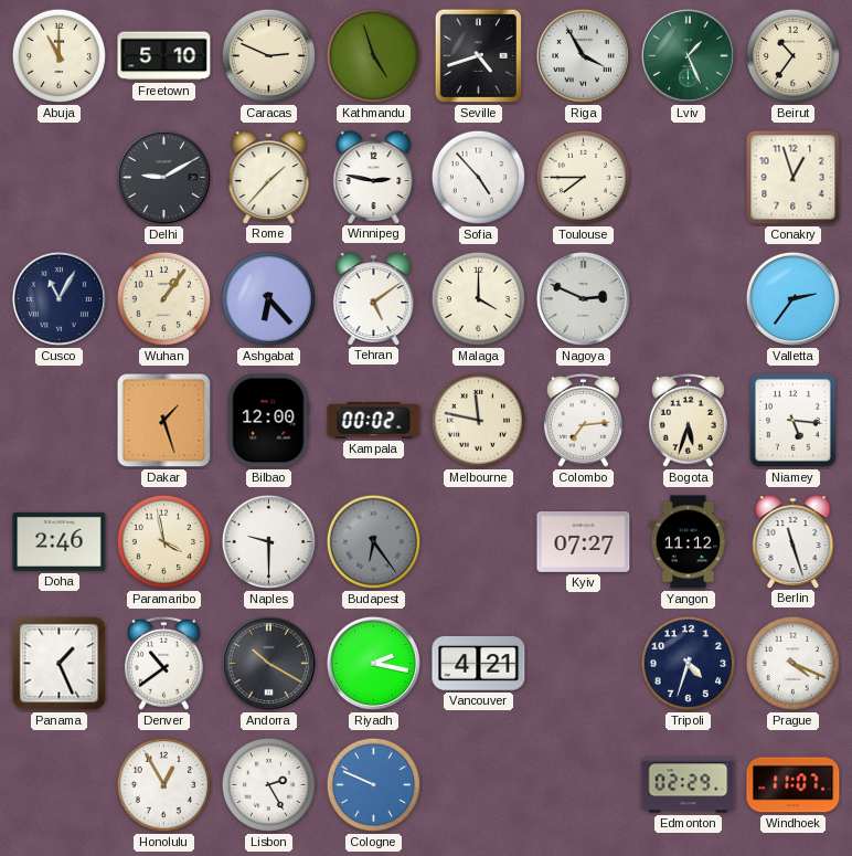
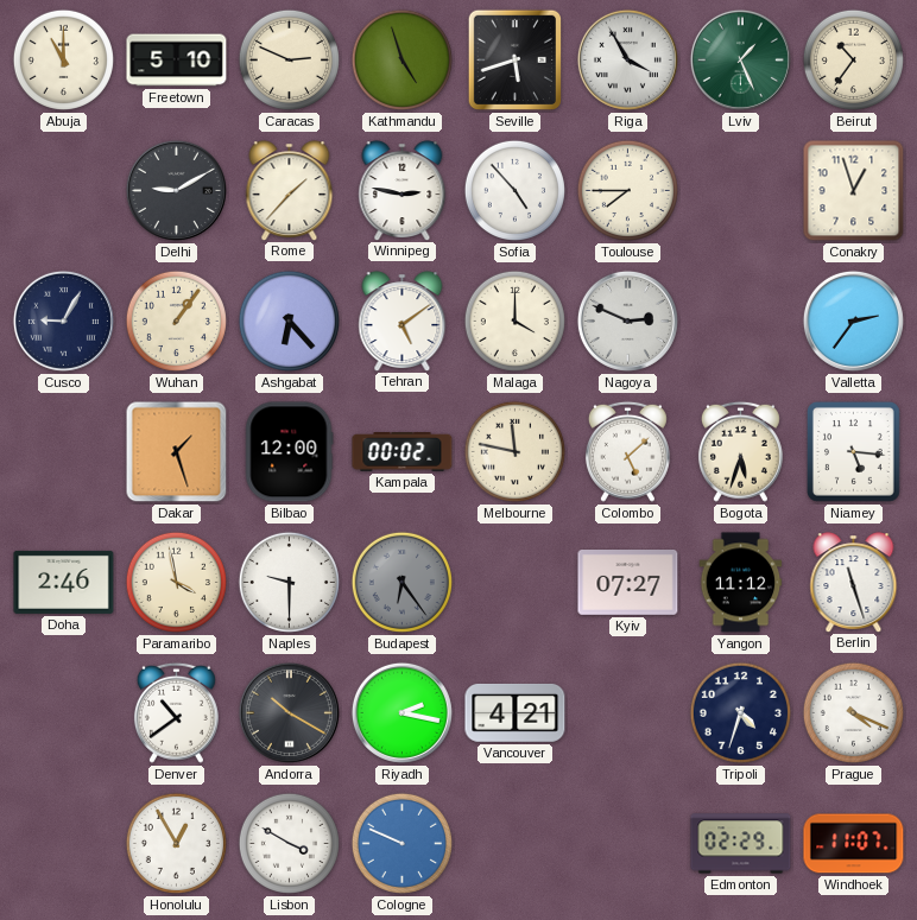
Seville: 4:42 -> 5:42 (514, 61)
Cusco: 11:05 -> 9:05 (63, 321)
Colombo: 7:14 -> 5:08 (627, 451)
Panama: 1:26 -> none (60, 664)
Lisbon: 2:25 -> 3:50 (289, 843)
